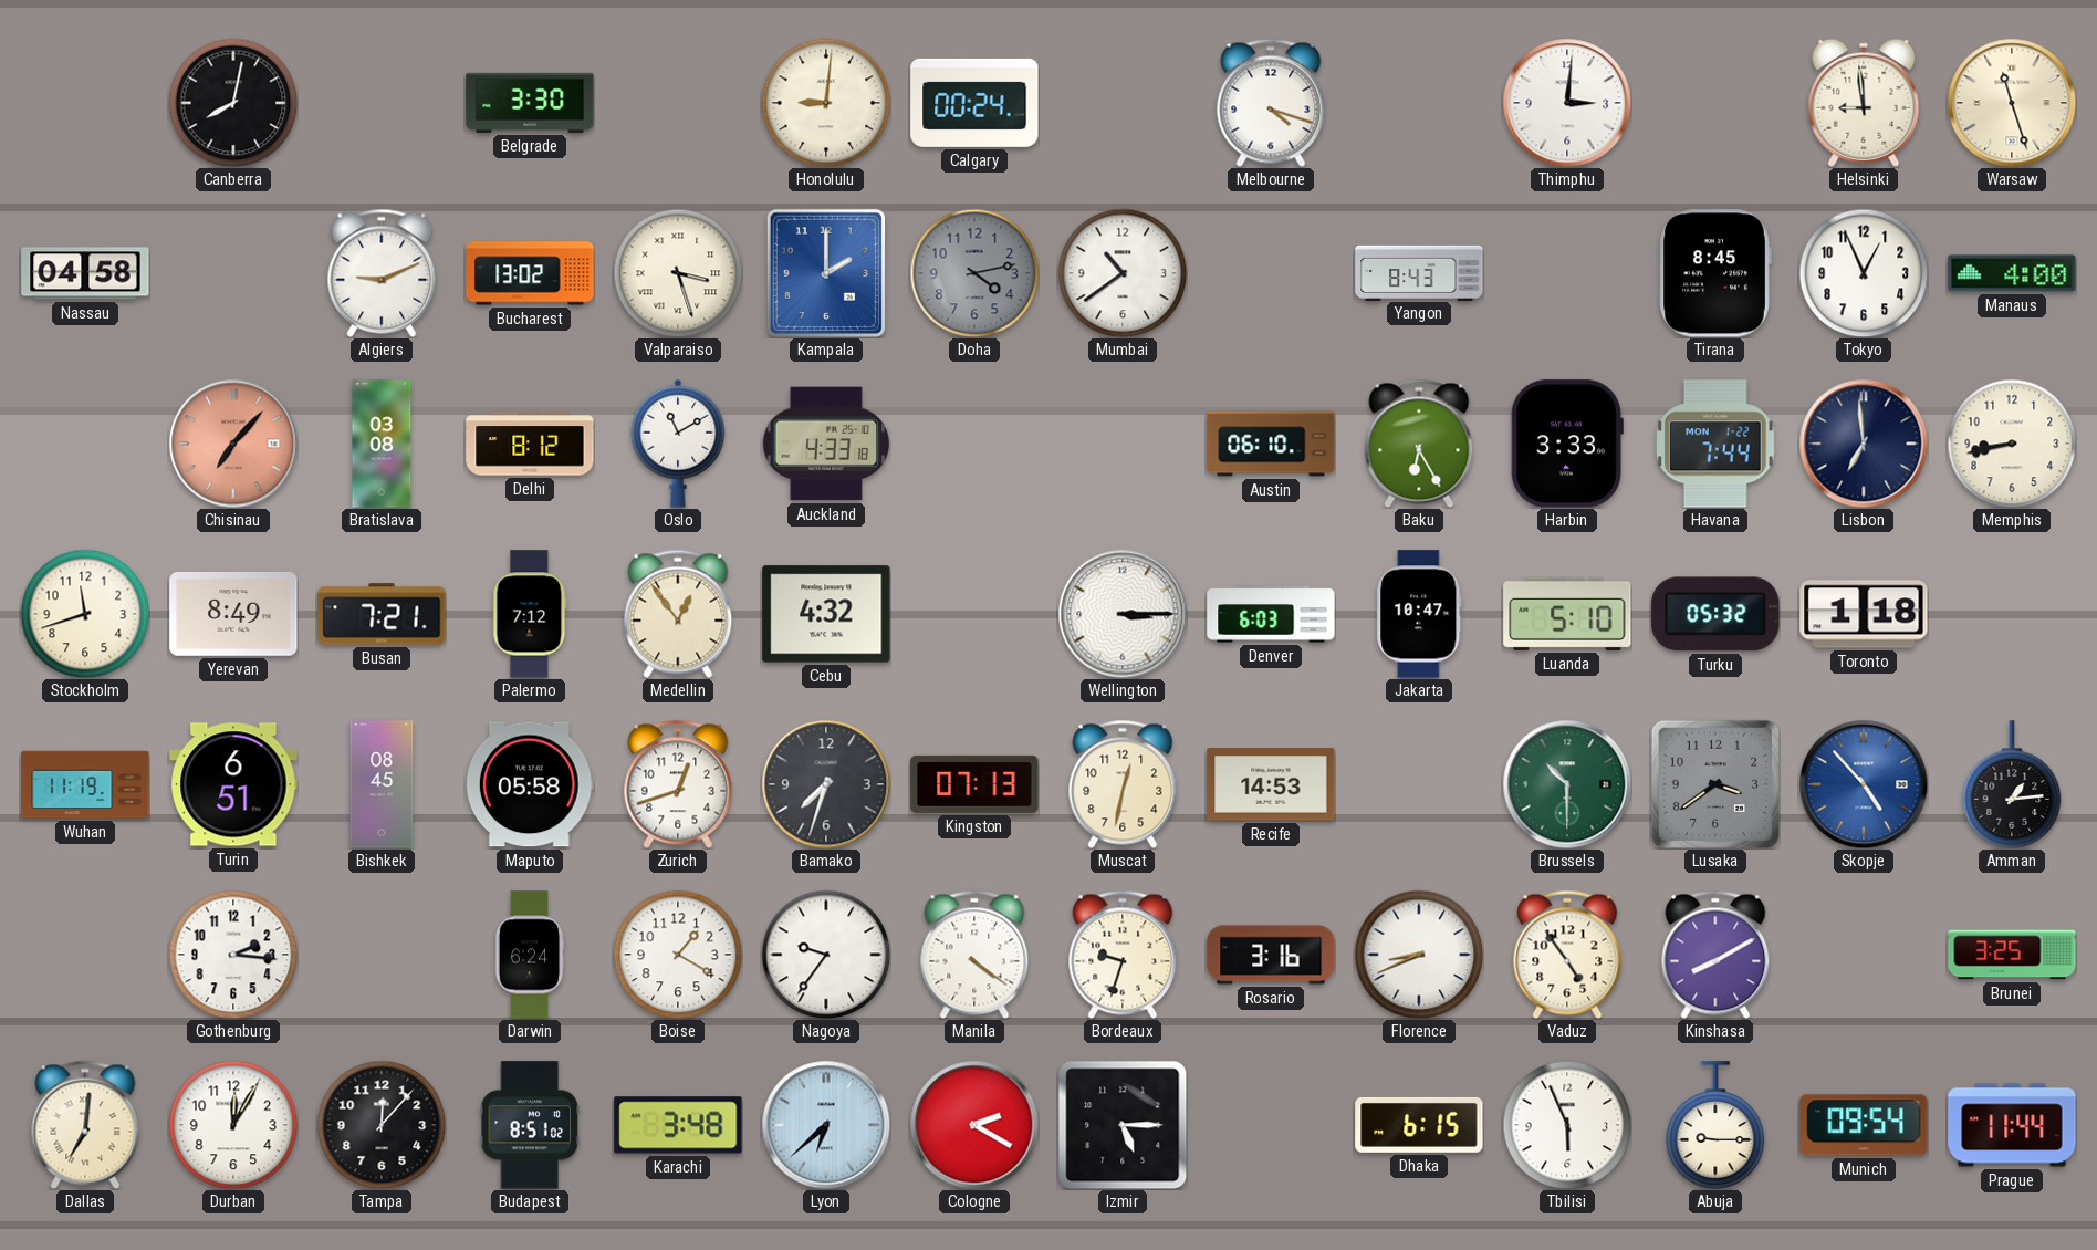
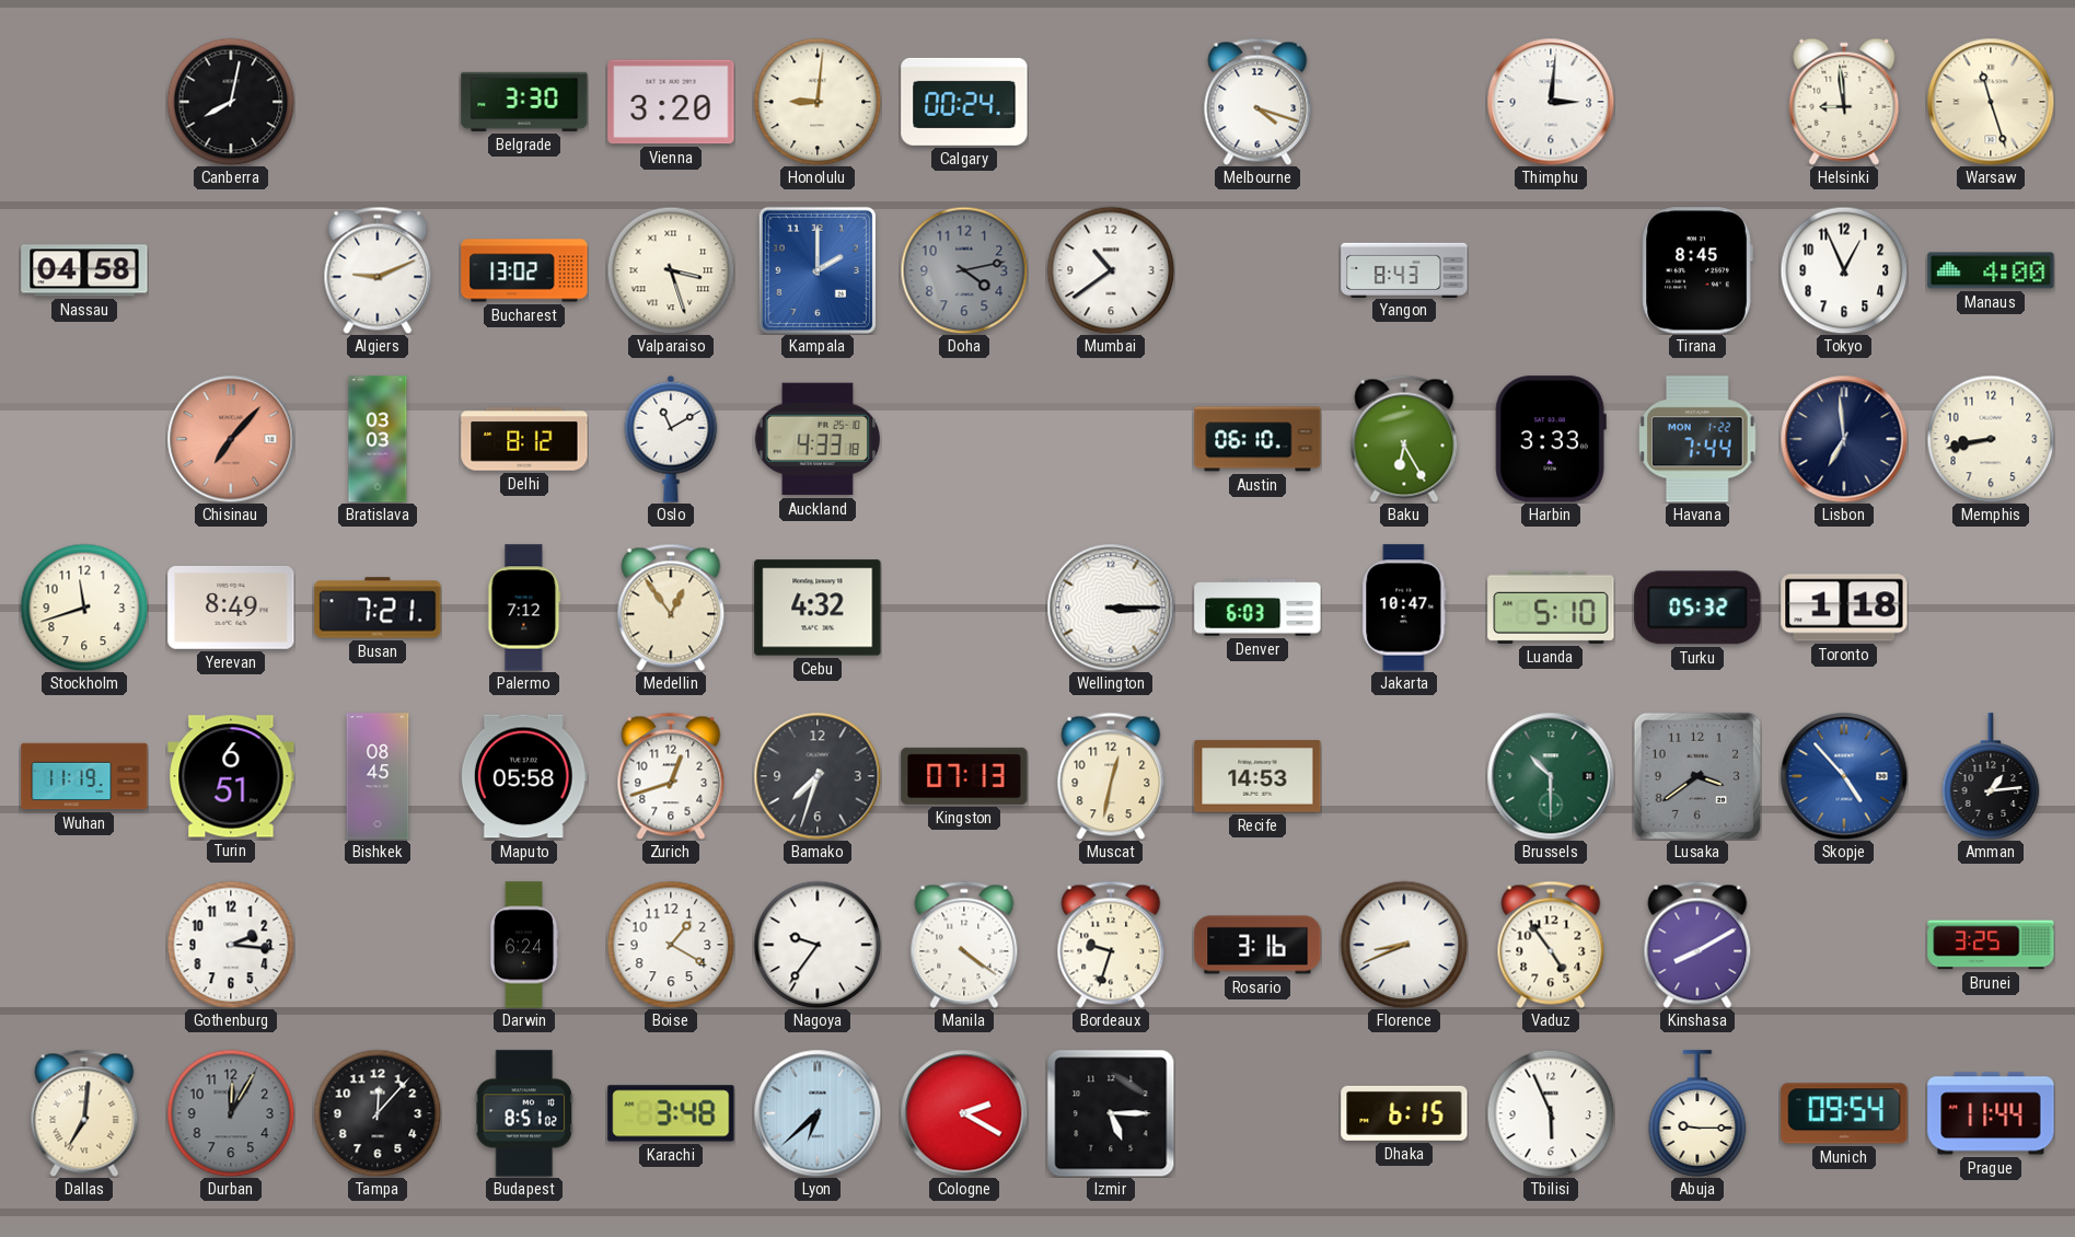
Vienna: none -> 3:20 (671, 102)
Bratislava: 03:08 -> 03:03 (378, 439)
Durban dial: white -> grey (231, 1113)
